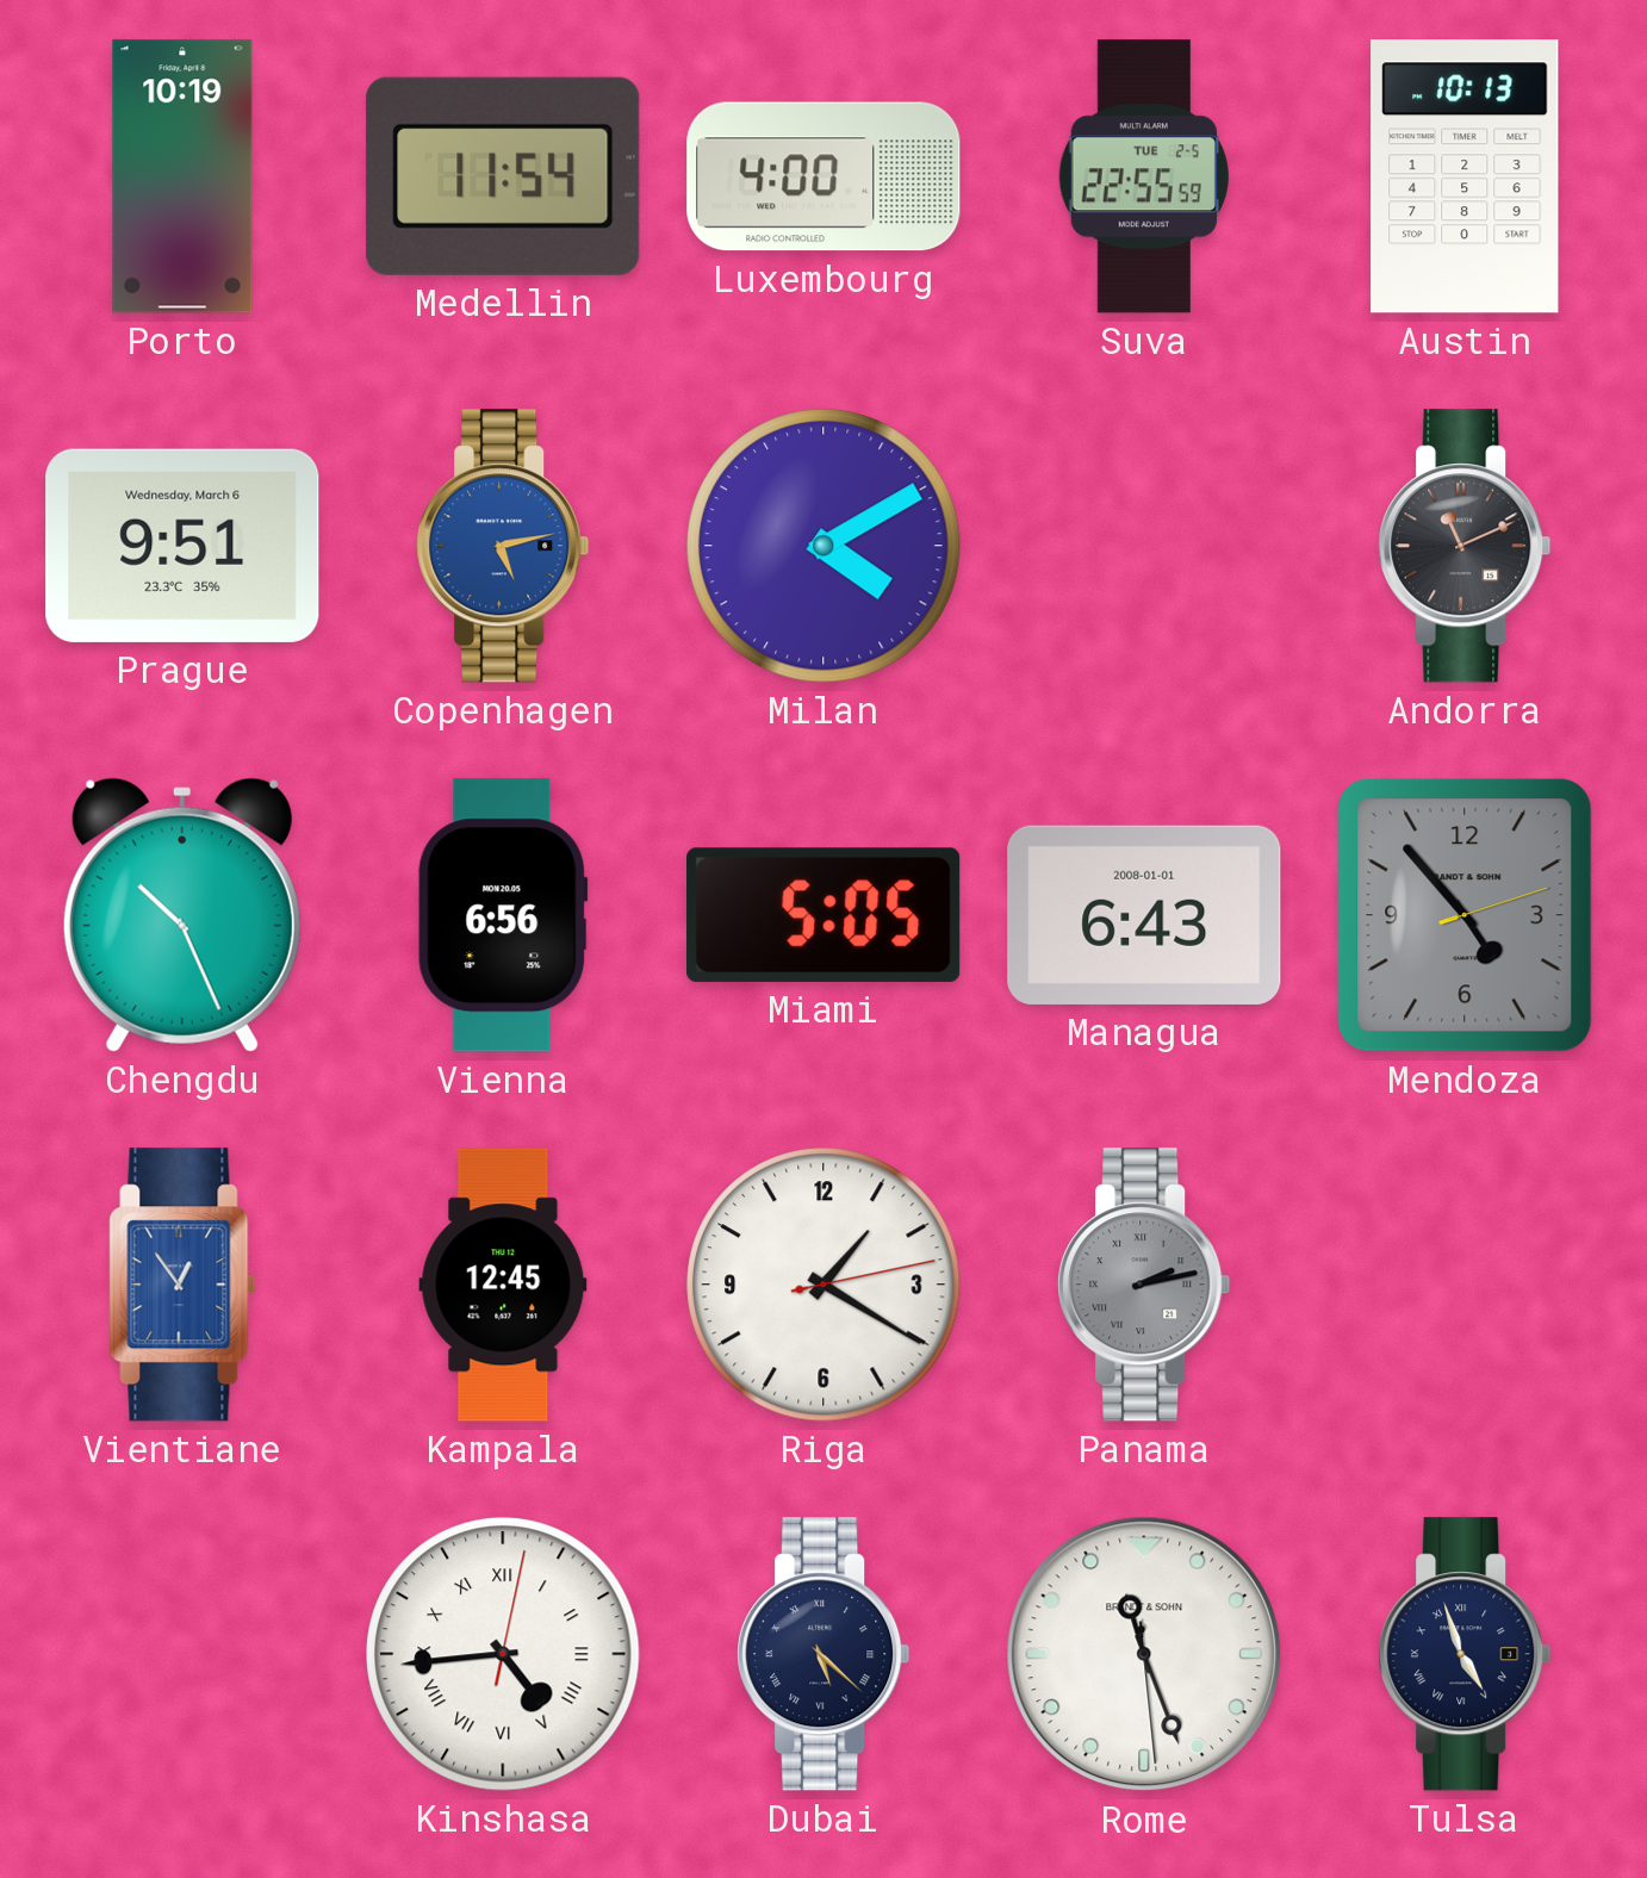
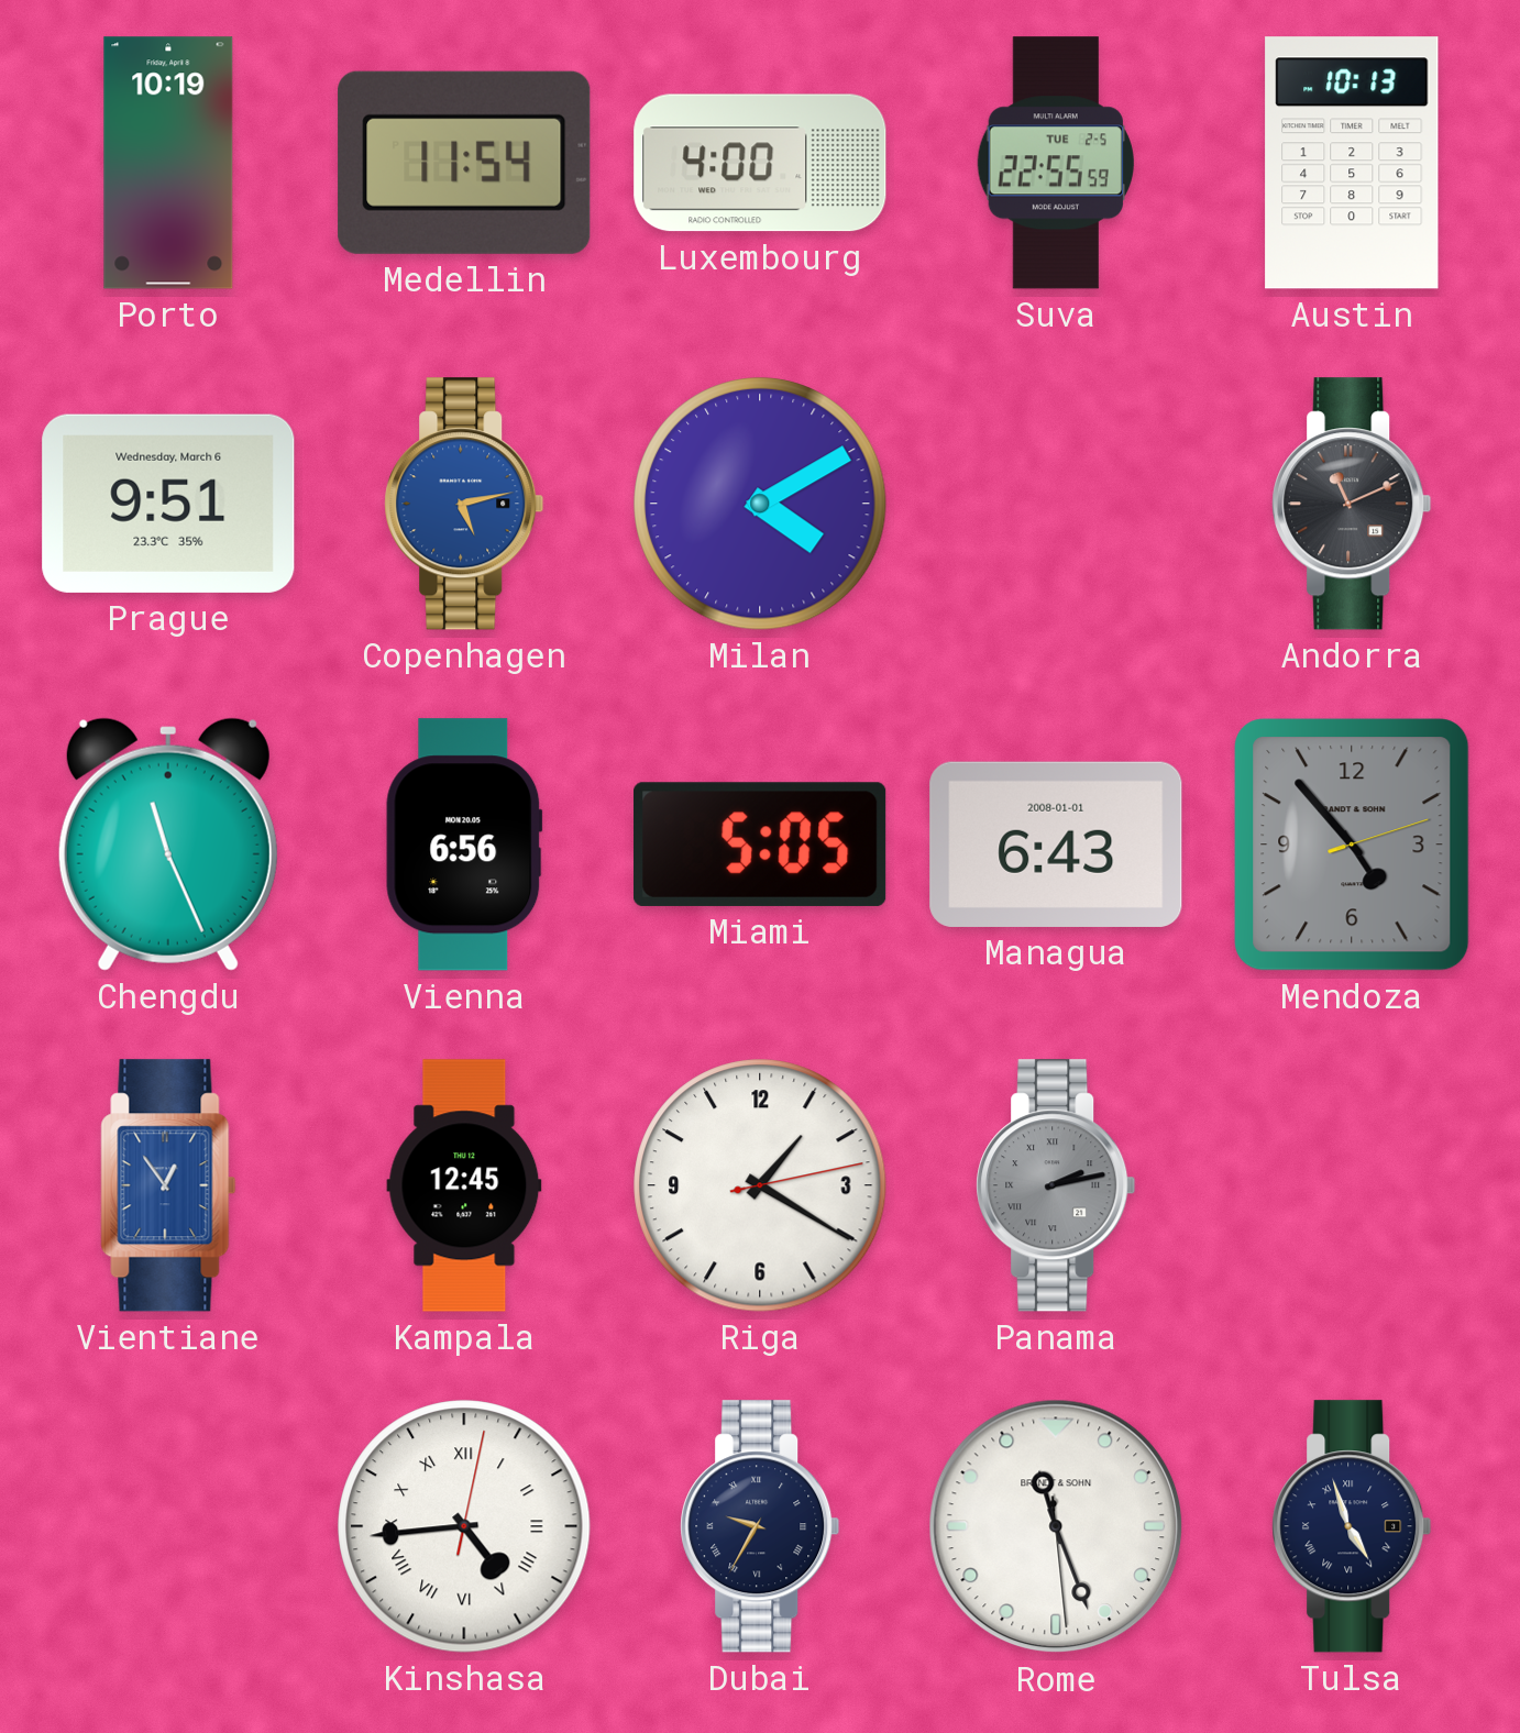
Chengdu: 10:26 -> 11:26 (168, 845)
Dubai: 5:22 -> 9:35 (760, 1526)
